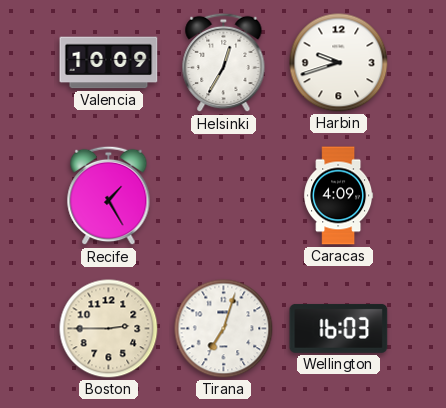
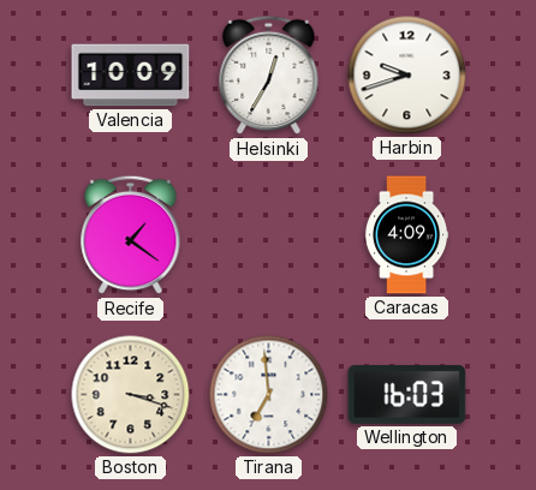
Recife: 1:25 -> 1:21 (131, 235)
Boston: 2:45 -> 3:18 (131, 395)
Tirana: 7:03 -> 6:59 (269, 395)
